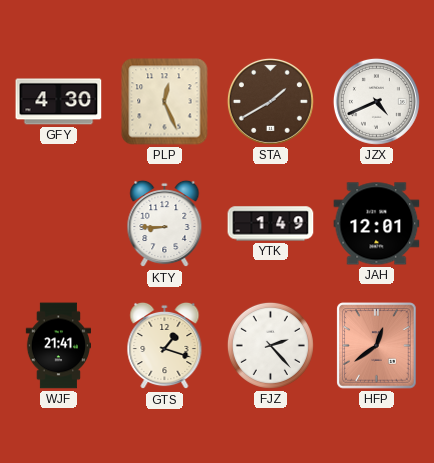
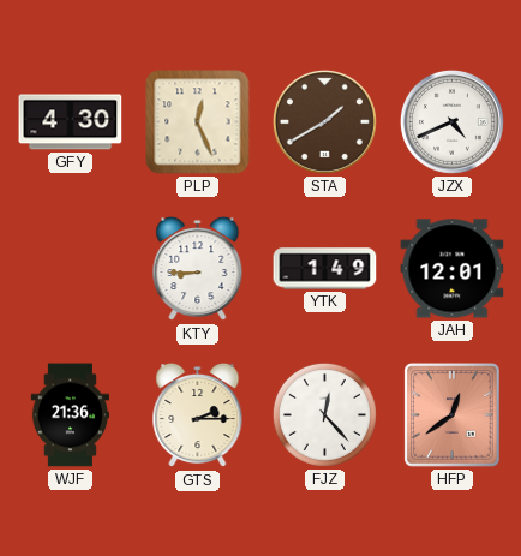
WJF: 21:41 -> 21:36 (70, 415)
GTS: 1:18 -> 2:15 (198, 415)
FJZ: 2:23 -> 12:23 (324, 414)
